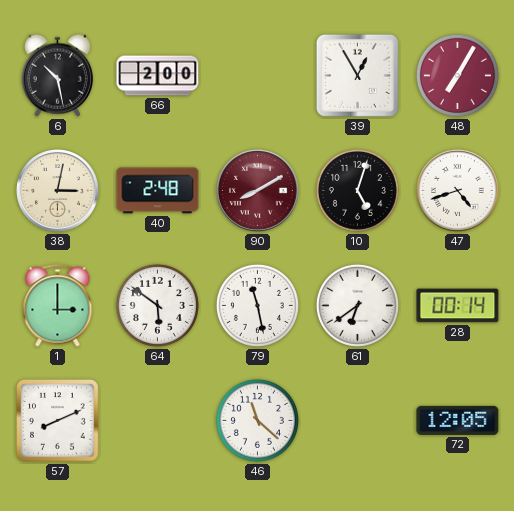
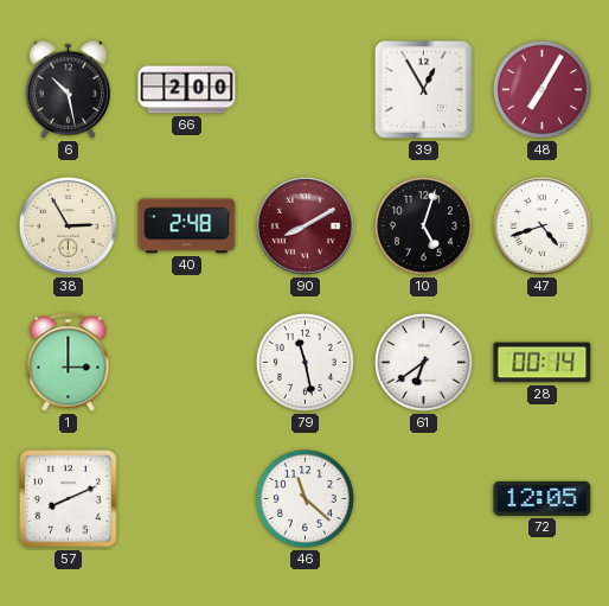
38: 3:02 -> 2:55 (69, 227)
64: 5:51 -> none (157, 305)
